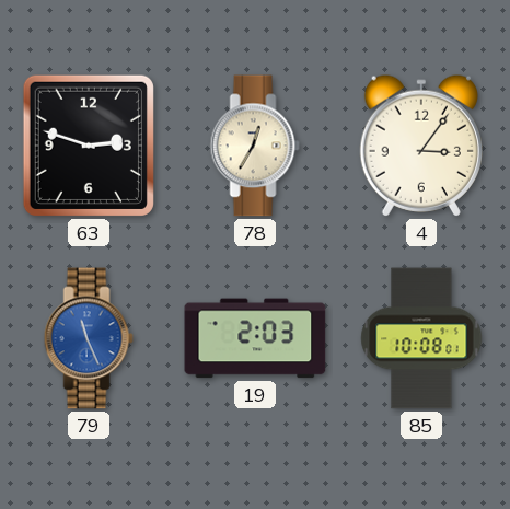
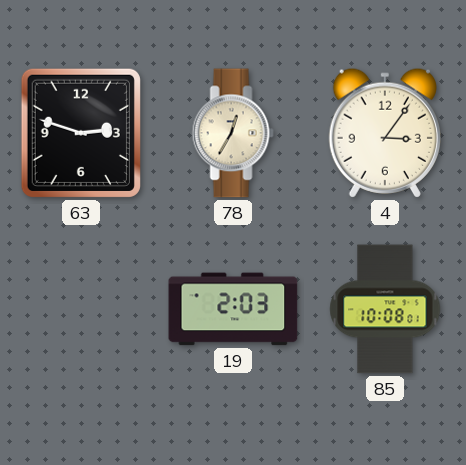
79: 11:26 -> none (89, 338)
